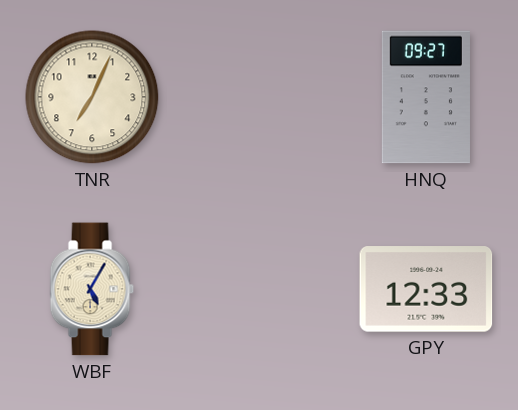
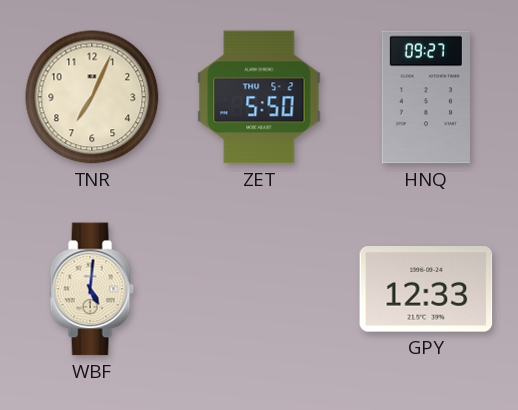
ZET: none -> 5:50 (259, 97)
WBF: 5:05 -> 5:01 (92, 289)
